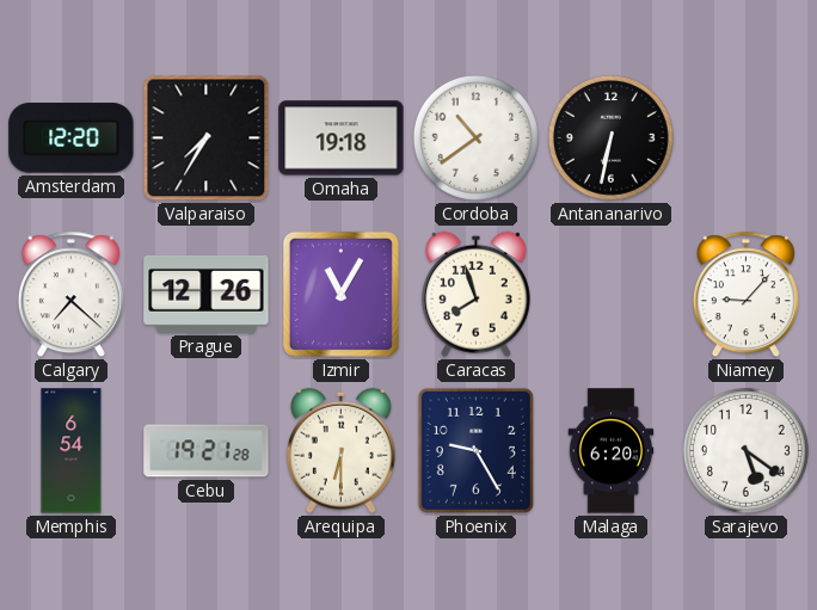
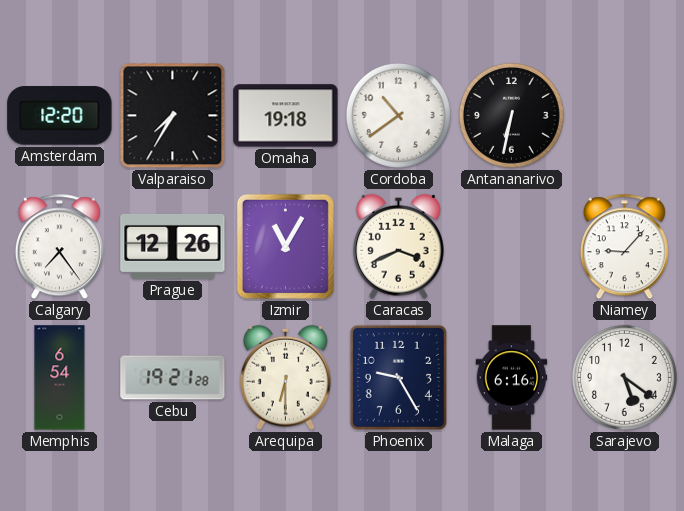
Calgary: 7:22 -> 7:24 (59, 247)
Caracas: 7:57 -> 3:41 (398, 246)
Malaga: 6:20 -> 6:16 (512, 378)
